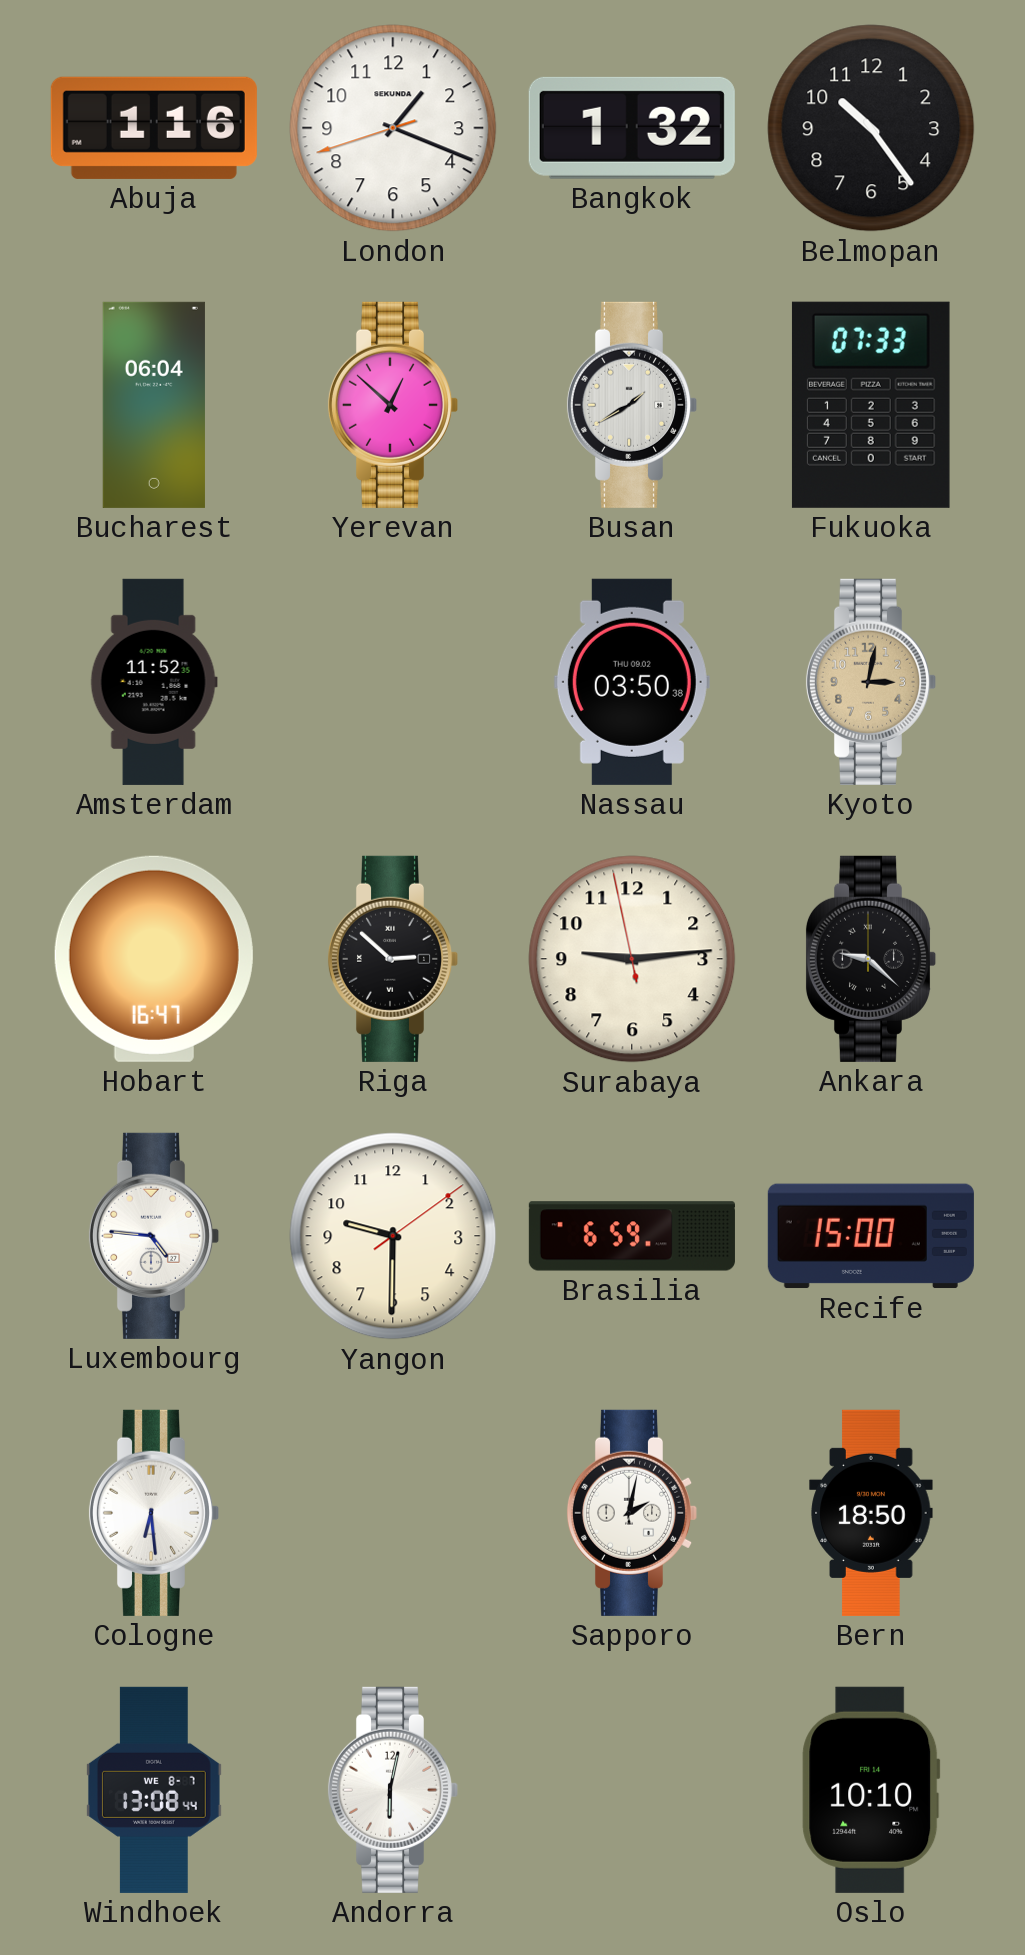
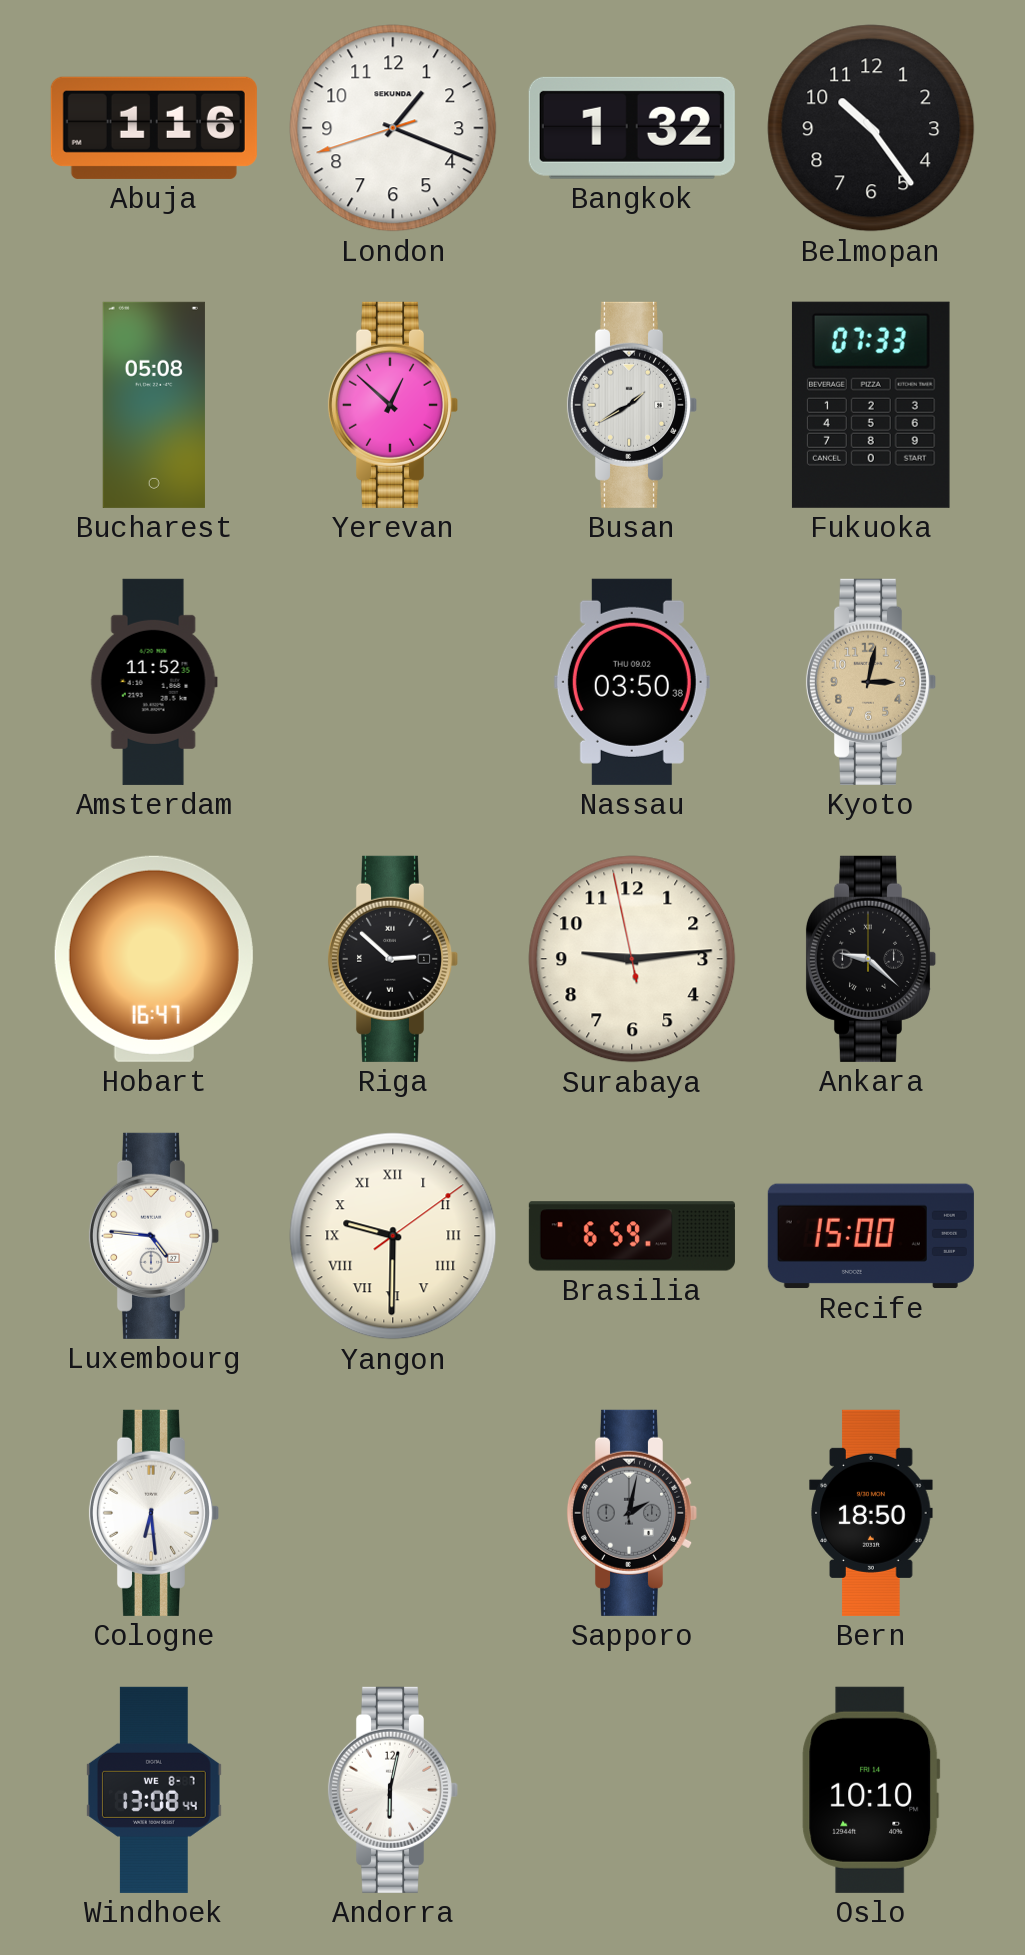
Bucharest: 06:04 -> 05:08 (154, 405)
Yangon numerals: Arabic -> Roman (393, 1236)
Sapporo dial: white -> grey (632, 1513)
